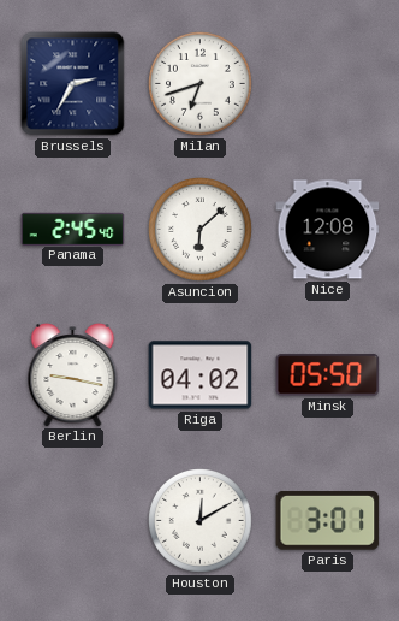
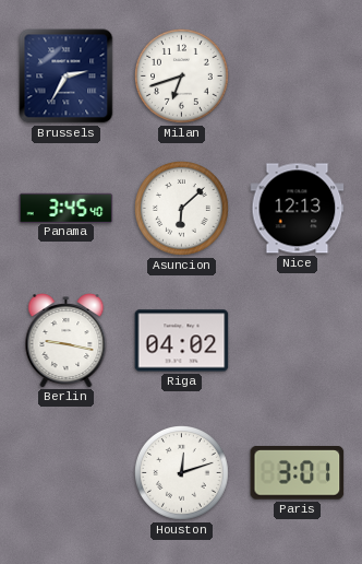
Panama: 2:45 -> 3:45 (67, 208)
Nice: 12:08 -> 12:13 (298, 209)
Minsk: 05:50 -> none (328, 375)
Houston: 12:10 -> 12:12 (182, 473)
